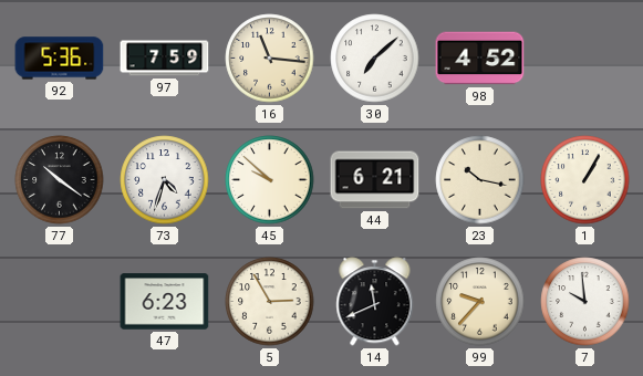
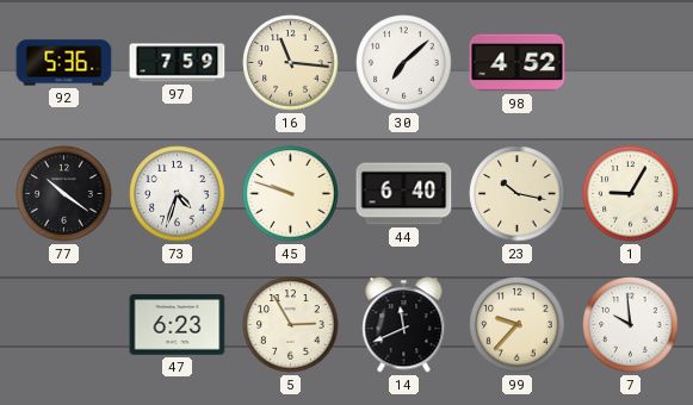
45: 9:52 -> 9:48 (291, 194)
44: 6:21 -> 6:40 (404, 194)
1: 1:05 -> 9:05 (631, 194)
